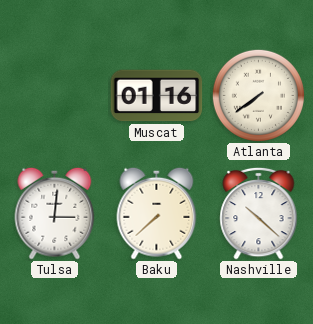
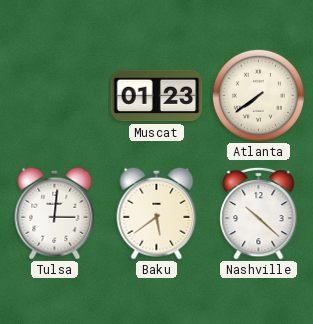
Muscat: 01:16 -> 01:23 (157, 96)
Baku: 7:38 -> 5:39 (157, 213)
